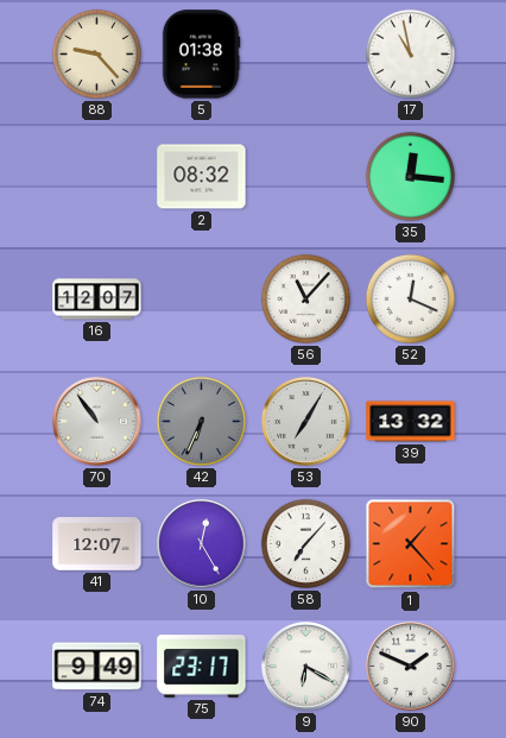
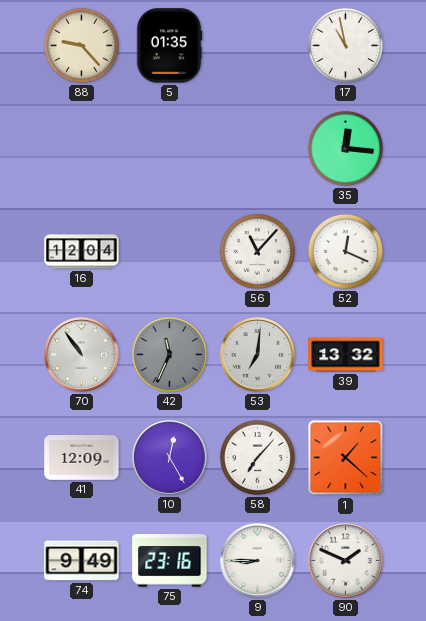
5: 01:38 -> 01:35 (169, 46)
2: 08:32 -> none (202, 177)
16: 12:07 -> 12:04 (82, 252)
42: 6:34 -> 11:34 (169, 354)
53: 7:05 -> 7:01 (258, 355)
41: 12:07 -> 12:09 (82, 458)
1: 1:23 -> 1:22 (346, 458)
75: 23:17 -> 23:16 (170, 561)
9: 6:20 -> 8:45 (258, 561)
